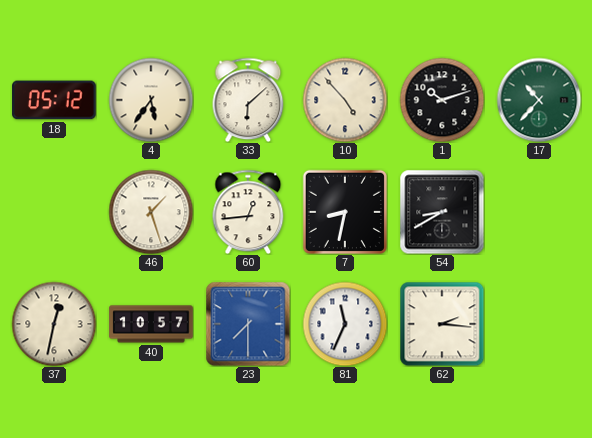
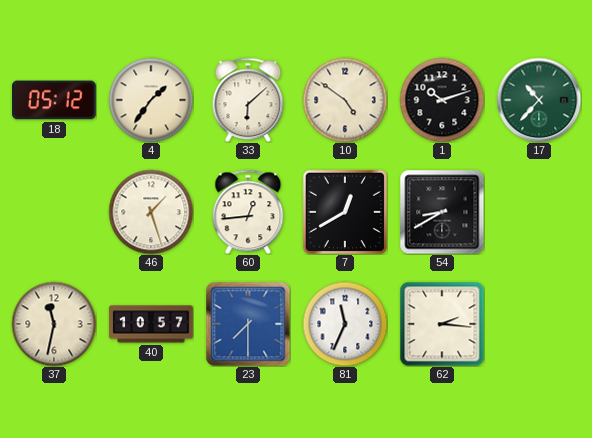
4: 5:36 -> 1:36 (151, 100)
10: 4:53 -> 4:51 (345, 100)
7: 8:32 -> 12:40 (345, 212)
37: 12:32 -> 11:32 (54, 324)
